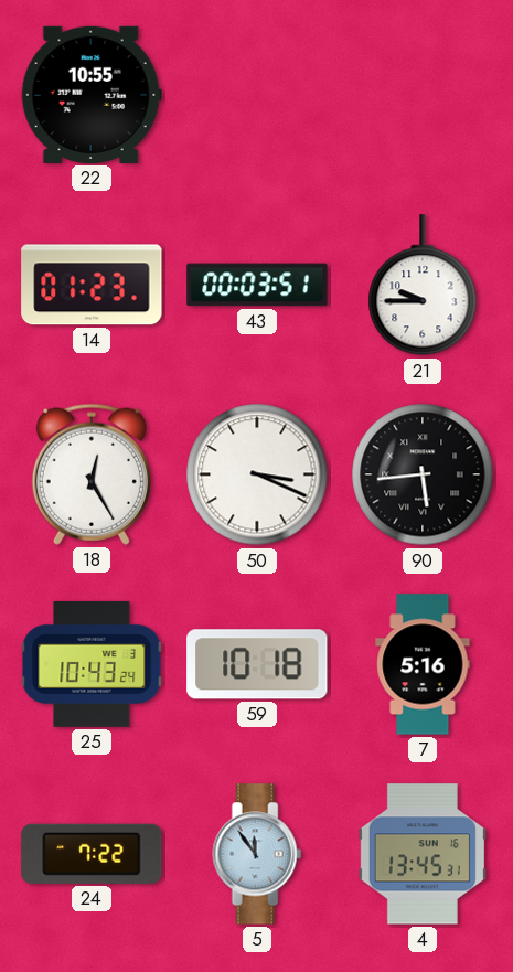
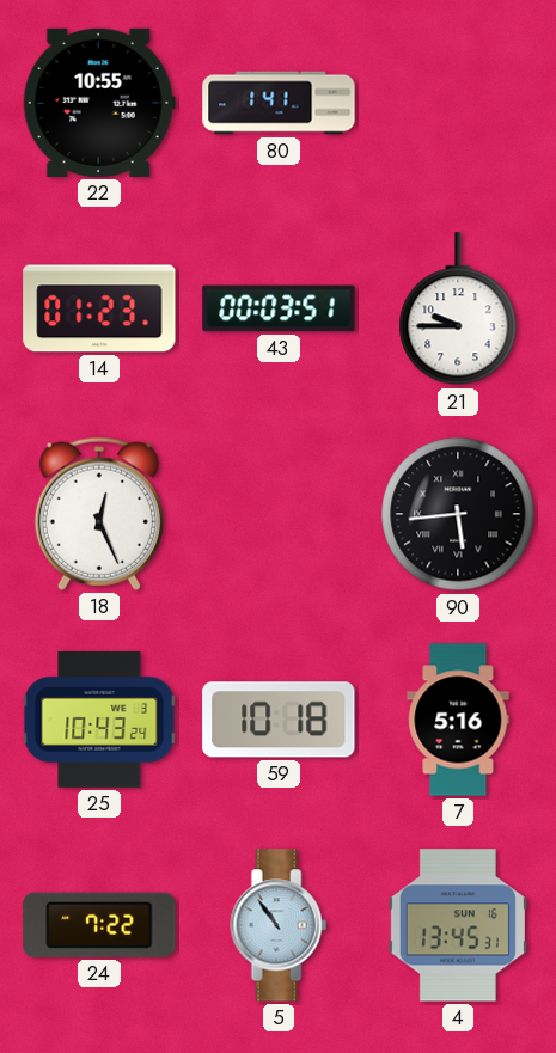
80: none -> 1:41 (279, 103)
18: 12:25 -> 12:26 (99, 514)
50: 3:19 -> none (257, 474)
5: 11:54 -> 10:54 (279, 925)
